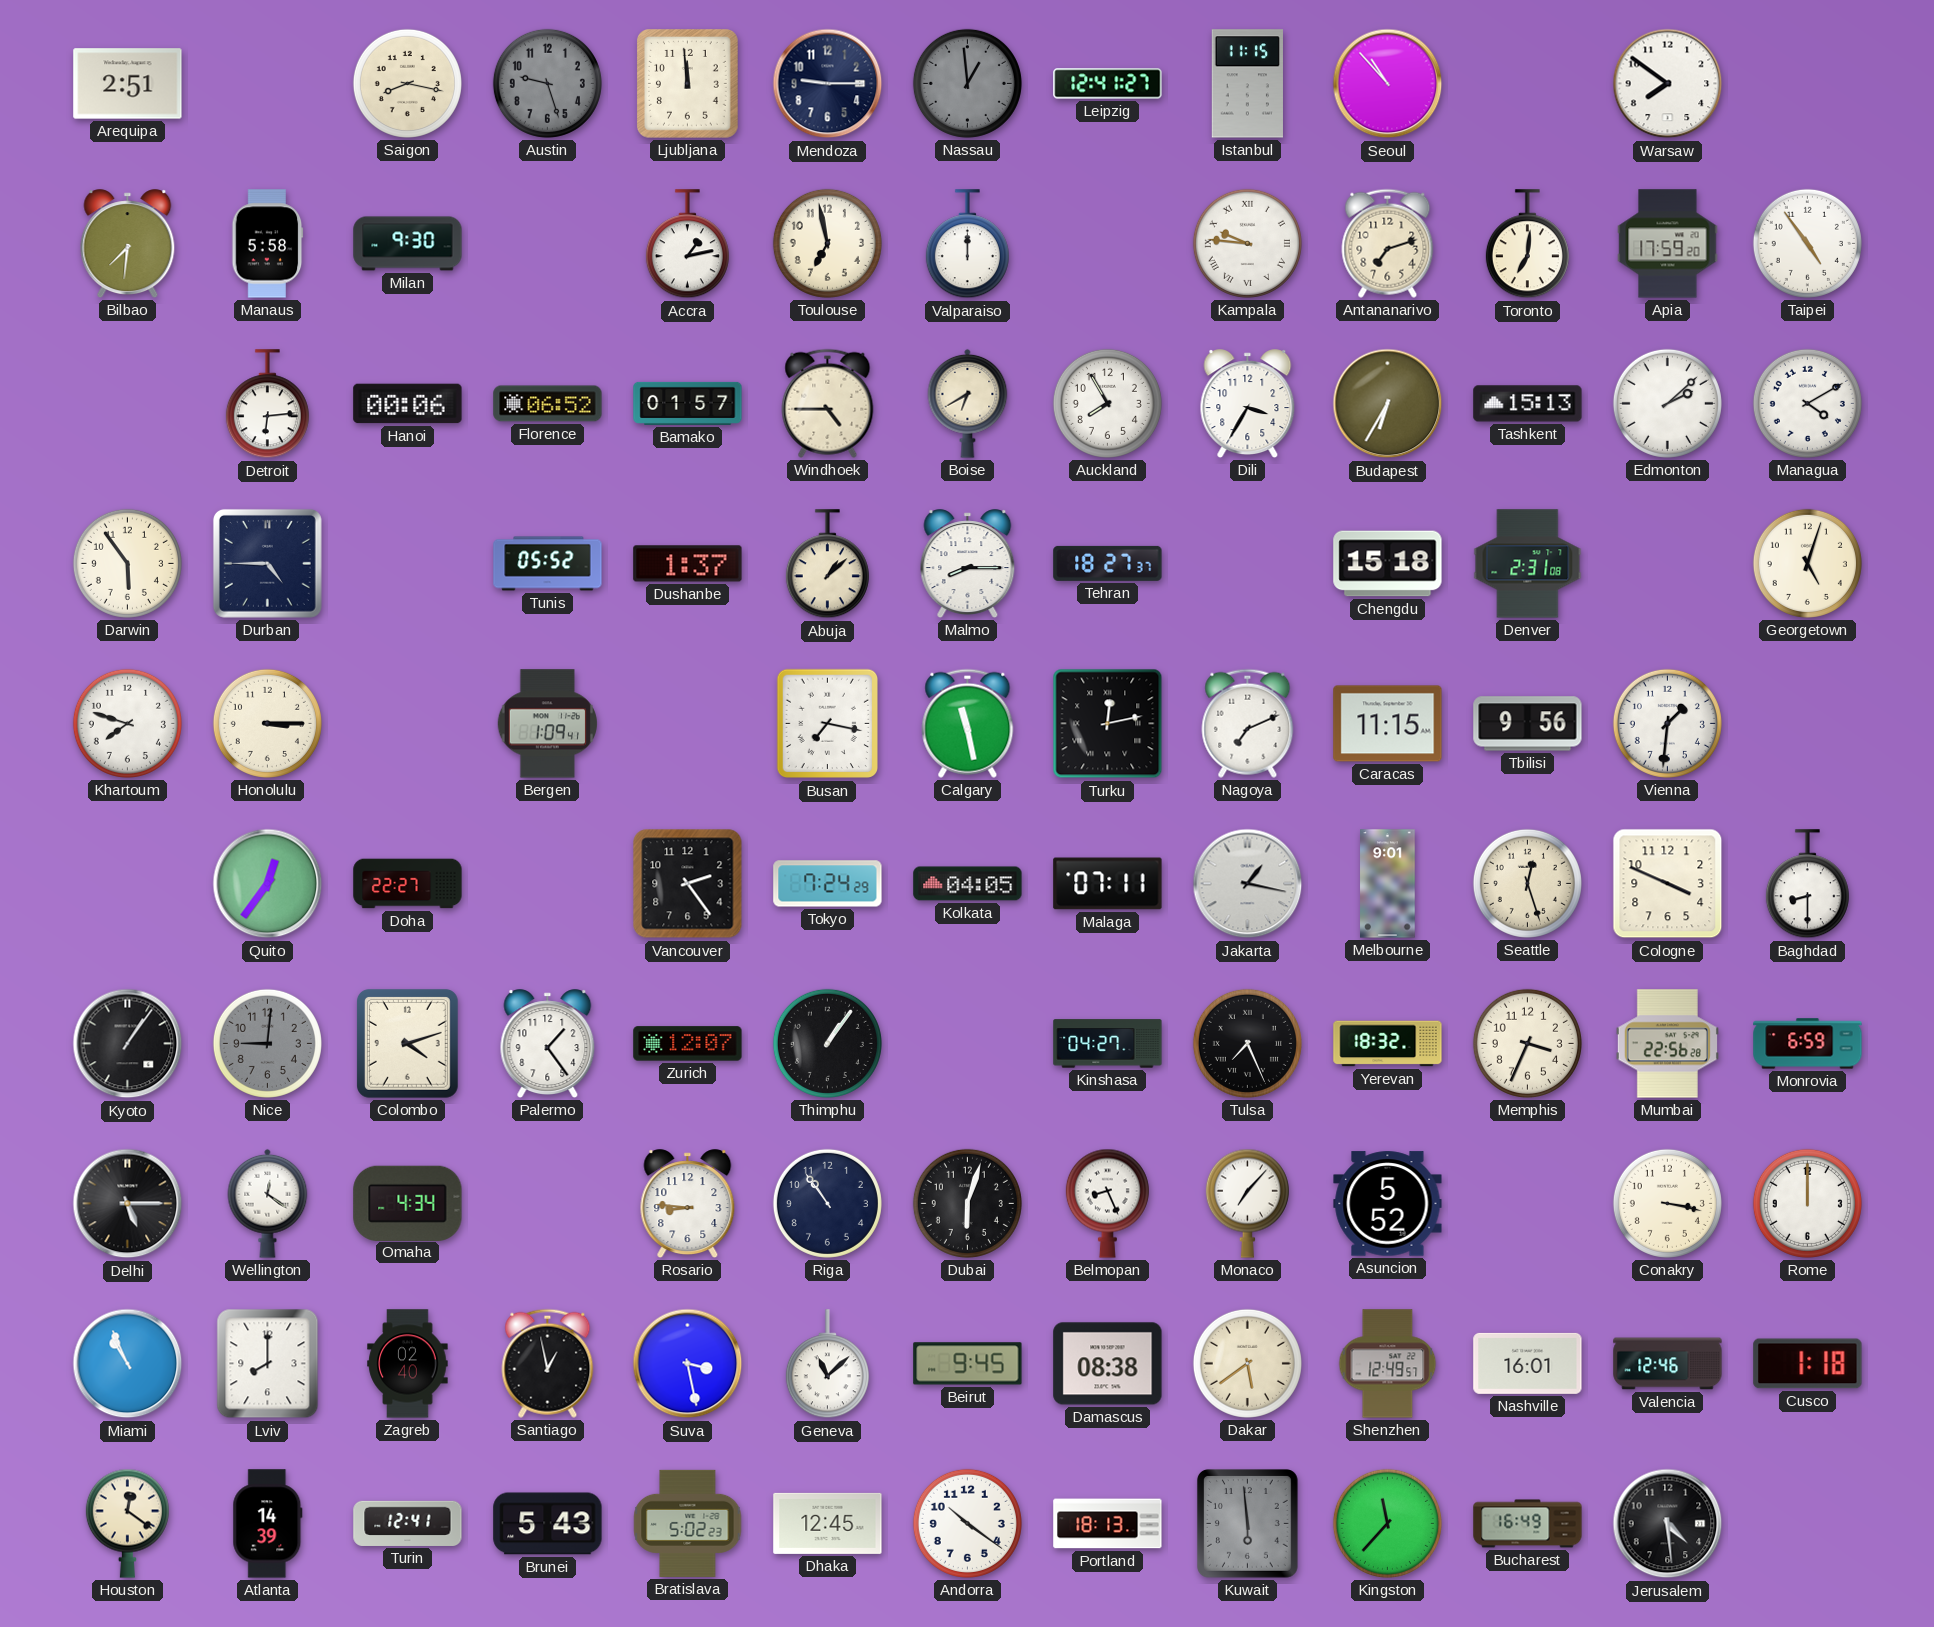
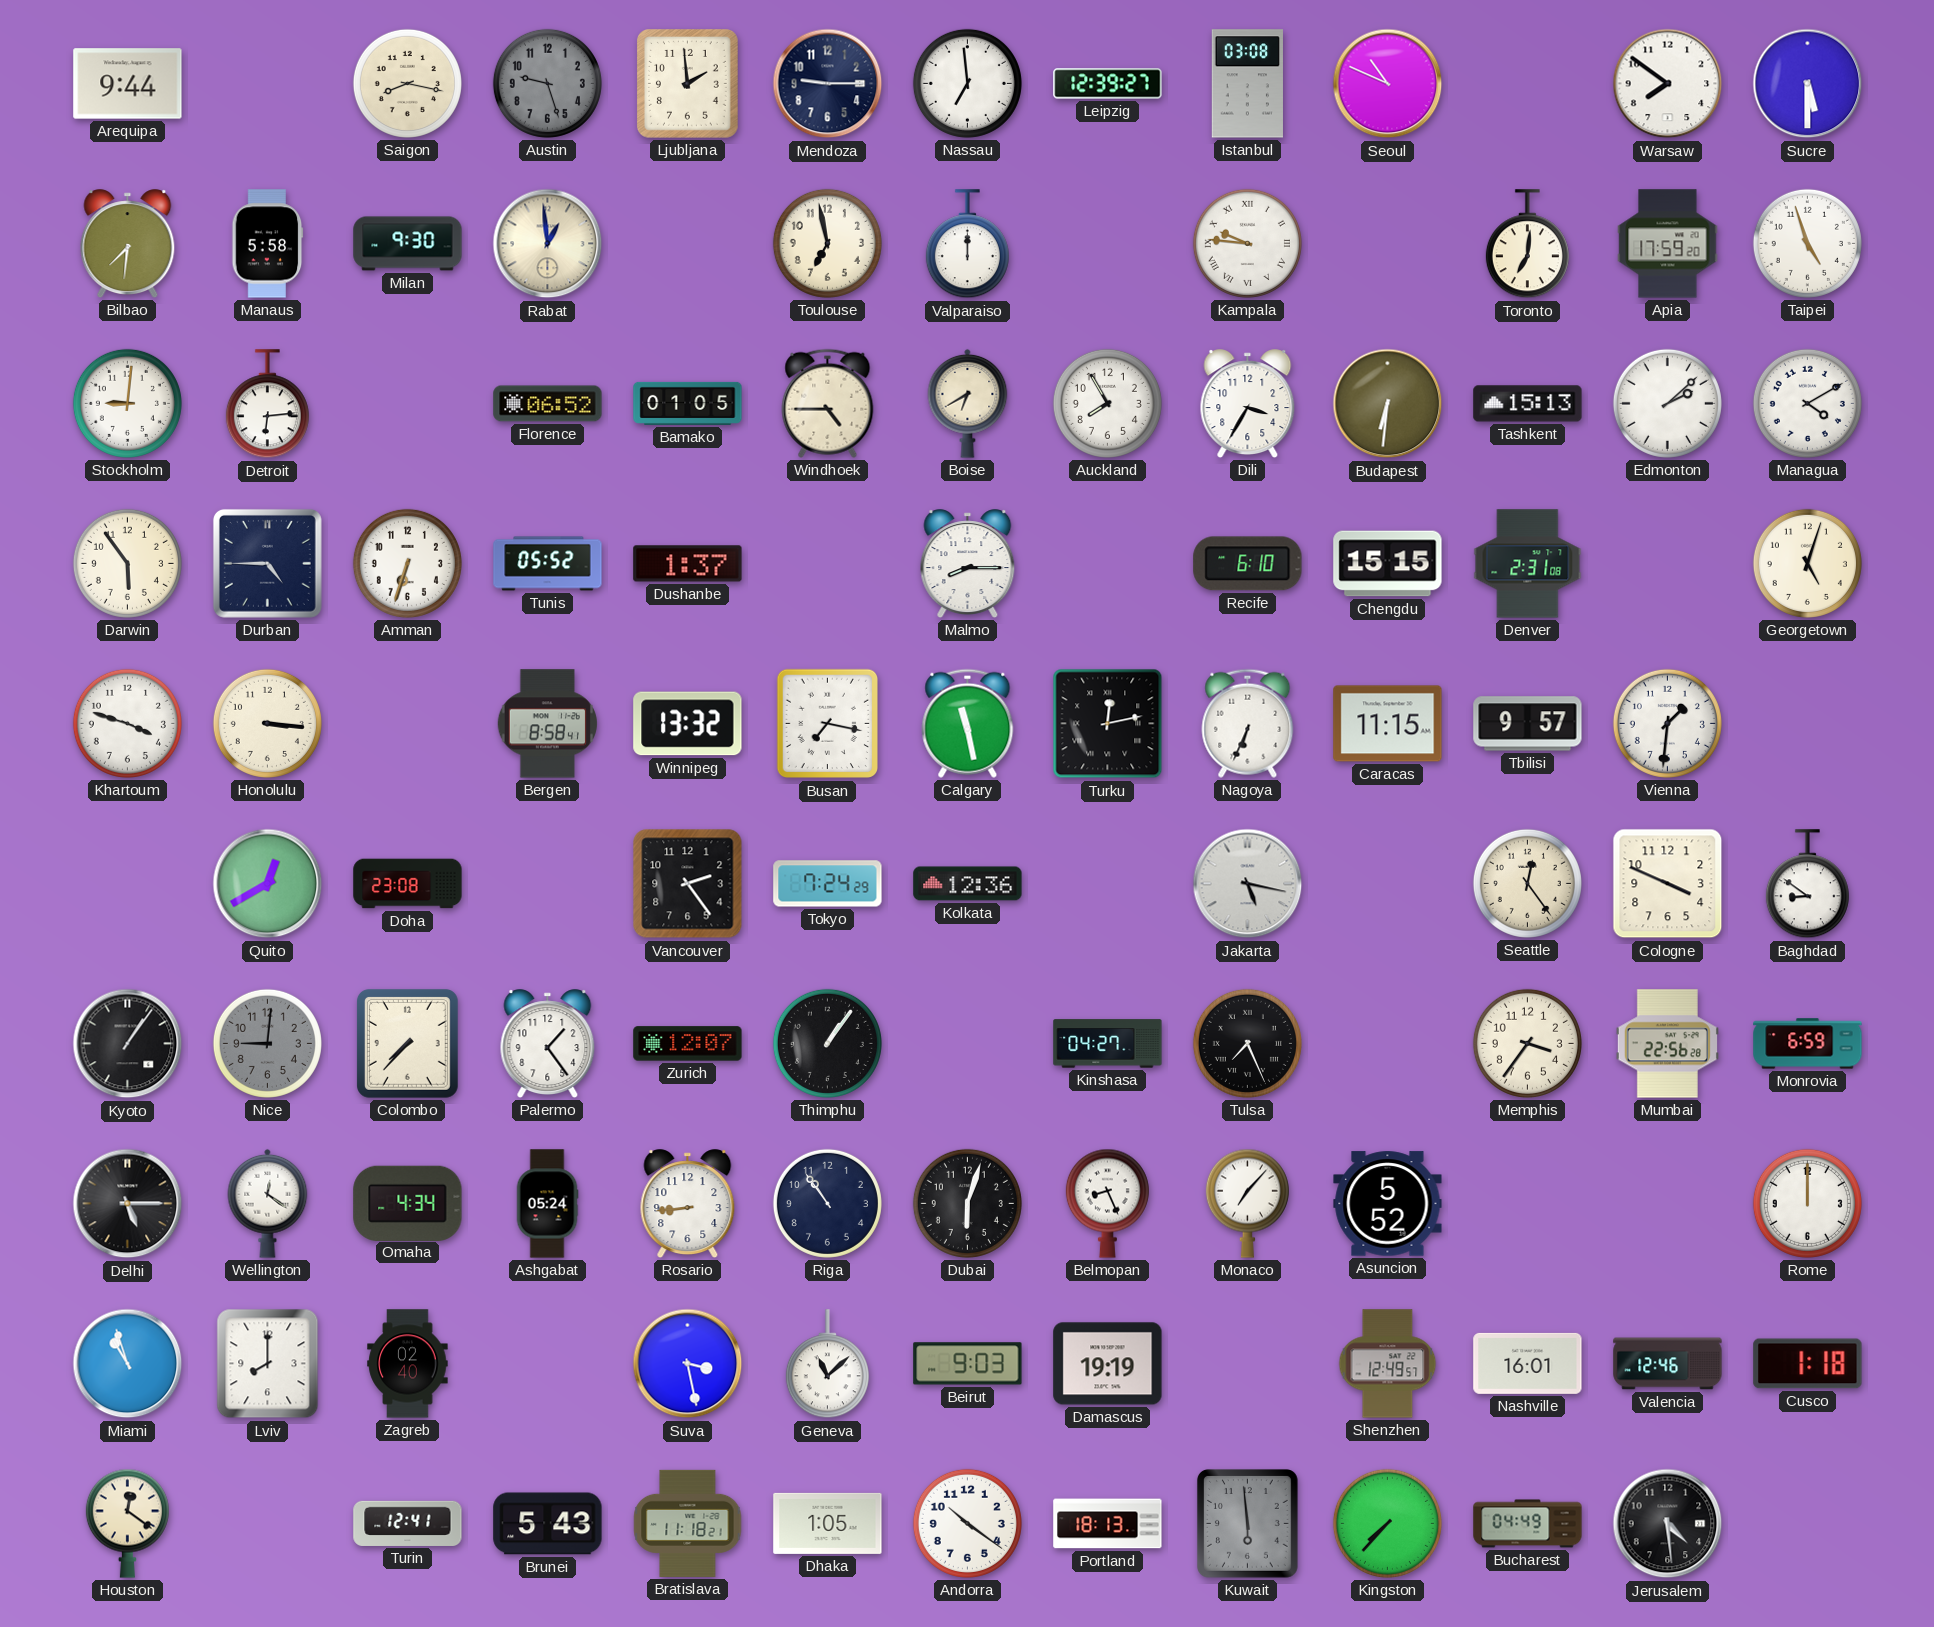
Arequipa: 2:51 -> 9:44 (128, 84)
Ljubljana: 11:59 -> 1:59 (687, 84)
Nassau: 12:59 -> 6:59 (967, 83)
Nassau dial: grey -> white (967, 83)
Leipzig: 12:41 -> 12:39 (1108, 84)
Istanbul: 11:15 -> 03:08 (1247, 84)
Seoul: 10:53 -> 10:49 (1388, 84)
Sucre: none -> 5:30 (1808, 84)
Rabat: none -> 12:59 (548, 244)
Accra: 1:13 -> none (687, 244)
Antananarivo: 7:12 -> none (1388, 243)
Taipei: 4:54 -> 4:57 (1807, 243)
Stockholm: none -> 9:01 (127, 403)
Hanoi: 00:06 -> none (408, 404)
Bamako: 01:57 -> 01:05 (688, 403)
Budapest: 6:35 -> 6:31 (1388, 404)
Amman: none -> 6:33 (407, 563)
Abuja: 1:08 -> none (827, 564)
Tehran: 18:27 -> none (1108, 563)
Recife: none -> 6:10 (1248, 564)
Chengdu: 15:18 -> 15:15 (1388, 564)
Khartoum: 7:48 -> 3:48 (127, 723)
Honolulu: 3:15 -> 3:16 (267, 723)
Bergen: 1:09 -> 8:58 (547, 724)
Winnipeg: none -> 13:32 (688, 724)
Nagoya: 7:11 -> 6:34 (1248, 723)
Tbilisi: 9:56 -> 9:57 (1528, 724)
Quito: 12:36 -> 12:40 (268, 884)
Doha: 22:27 -> 23:08 (408, 884)
Kolkata: 04:05 -> 12:36 (968, 884)
Malaga: 07:11 -> none (1108, 884)
Jakarta: 1:17 -> 5:17 (1248, 884)
Melbourne: 9:01 -> none (1388, 884)
Seattle: 12:27 -> 12:24 (1527, 883)
Baghdad: 8:30 -> 8:51 (1807, 884)
Colombo: 4:12 -> 7:37 (407, 1044)
Yerevan: 18:32 -> none (1388, 1044)
Memphis: 3:34 -> 3:36 (1527, 1043)
Ashgabat: none -> 05:24 (547, 1204)
Rosario: 8:46 -> 8:44 (688, 1204)
Conakry: 3:17 -> none (1667, 1203)
Miami: 10:56 -> 10:57 (128, 1364)
Santiago: 12:58 -> none (548, 1363)
Beirut: 9:45 -> 9:03 (968, 1364)
Damascus: 08:38 -> 19:19 (1108, 1364)
Dakar: 5:39 -> none (1247, 1363)
Atlanta: 14:39 -> none (268, 1524)
Bratislava: 5:02 -> 11:18 (688, 1523)
Dhaka: 12:45 -> 1:05 (828, 1523)
Kingston: 11:37 -> 7:37 (1387, 1523)
Bucharest: 16:49 -> 04:49 (1528, 1524)
